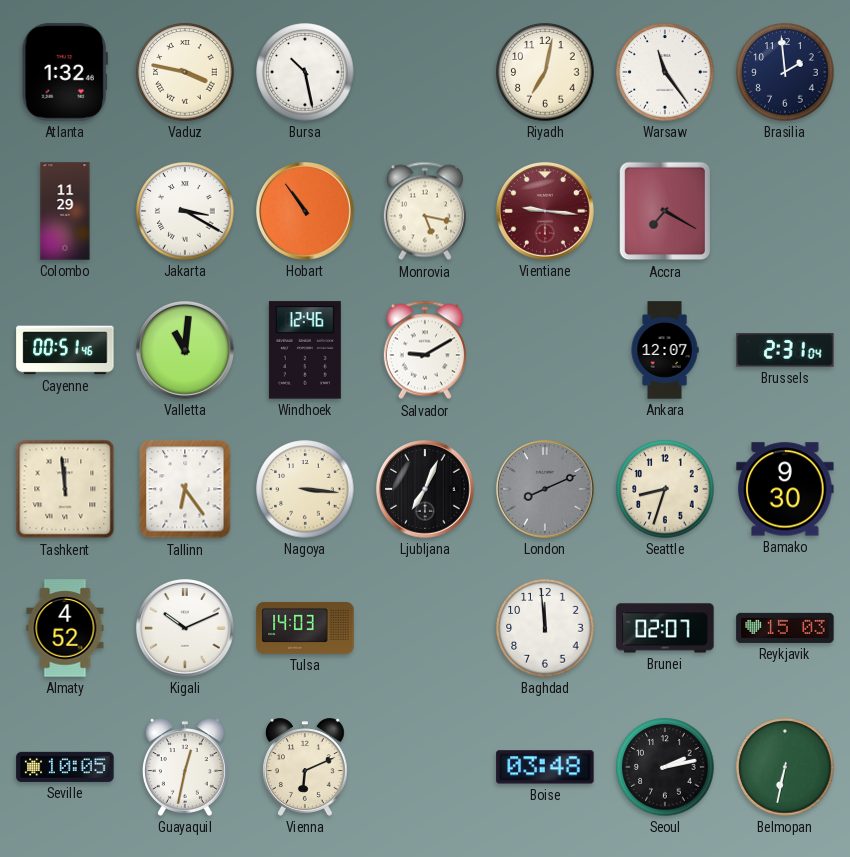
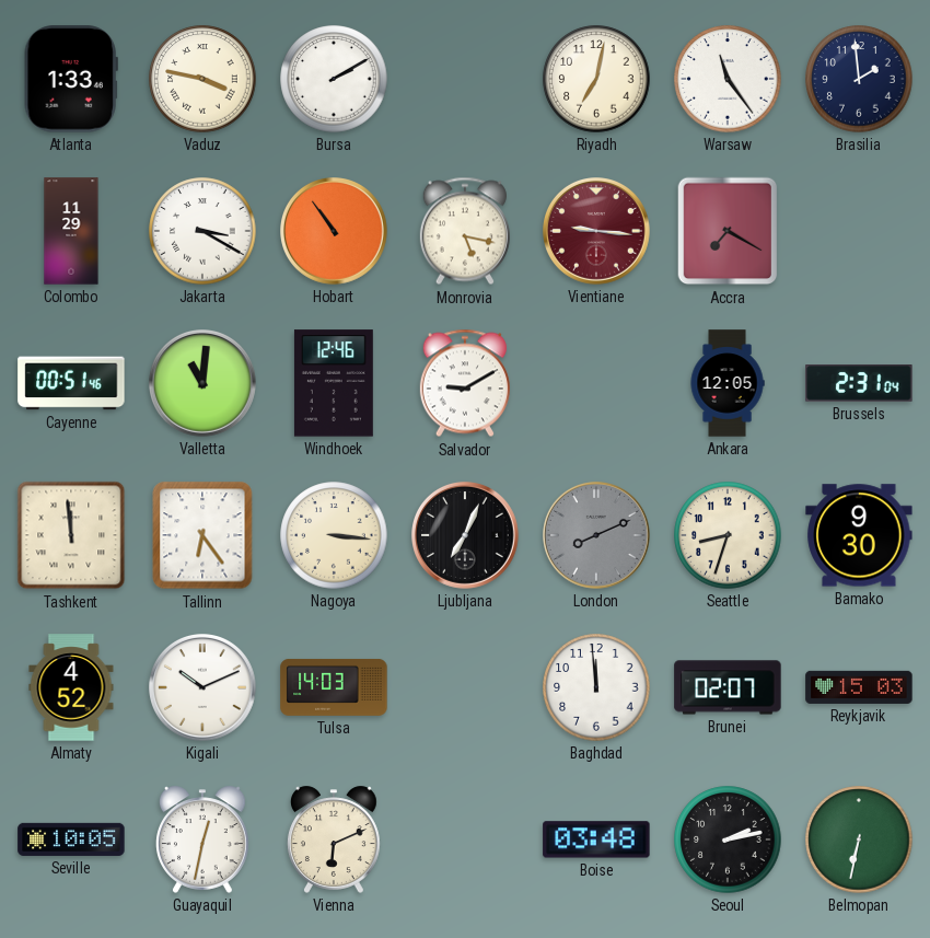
Atlanta: 1:32 -> 1:33 (71, 79)
Bursa: 10:28 -> 2:10 (334, 79)
Ankara: 12:07 -> 12:05 (728, 383)
